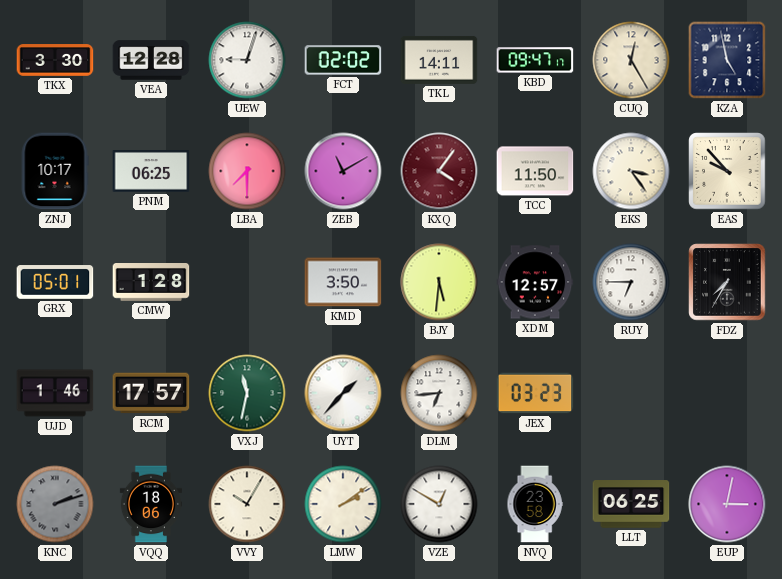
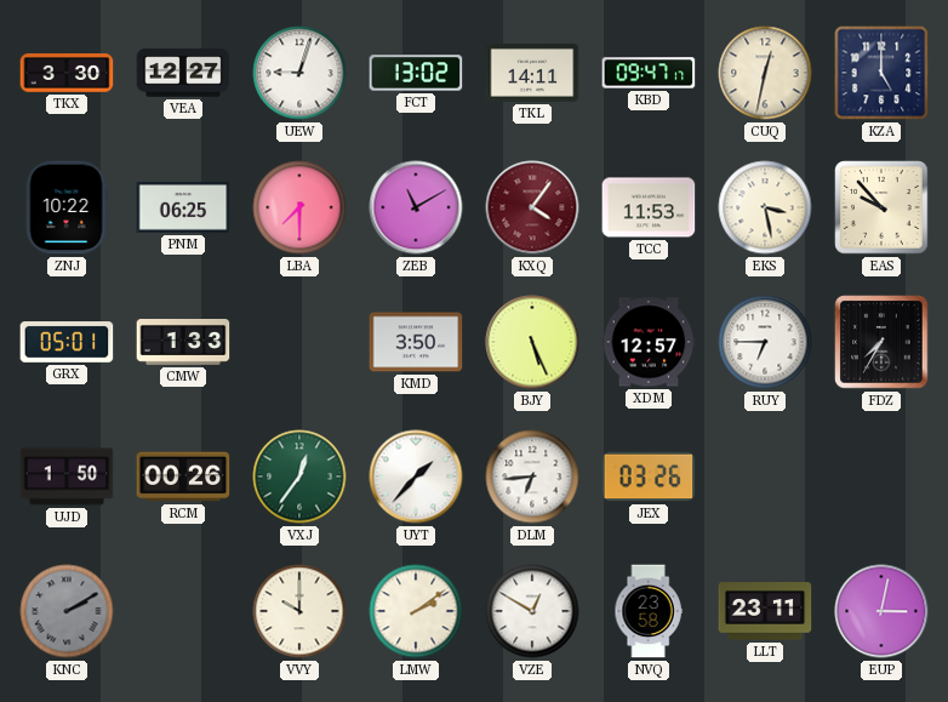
VEA: 12:28 -> 12:27 (183, 73)
FCT: 02:02 -> 13:02 (416, 73)
CUQ: 12:25 -> 12:32 (765, 73)
KZA: 4:58 -> 5:00 (881, 73)
ZNJ: 10:17 -> 10:22 (67, 207)
TCC: 11:50 -> 11:53 (649, 207)
EKS: 3:24 -> 3:28 (765, 207)
CMW: 1:28 -> 1:33 (183, 343)
BJY: 5:31 -> 5:26 (532, 342)
UJD: 1:46 -> 1:50 (67, 476)
RCM: 17:57 -> 00:26 (183, 476)
VXJ: 11:32 -> 12:36 (299, 476)
JEX: 03:23 -> 03:26 (649, 476)
KNC: 2:12 -> 2:10 (67, 611)
VQQ: 18:06 -> none (150, 504)
VVY: 10:05 -> 10:00 (299, 611)
LLT: 06:25 -> 23:11 (765, 611)
